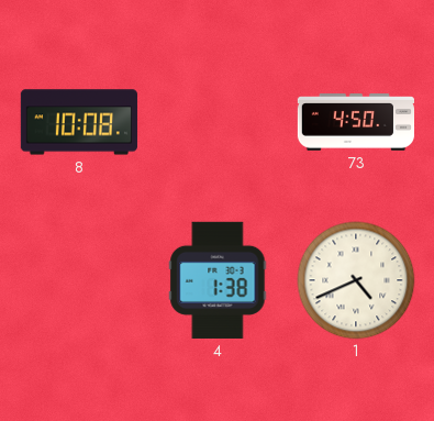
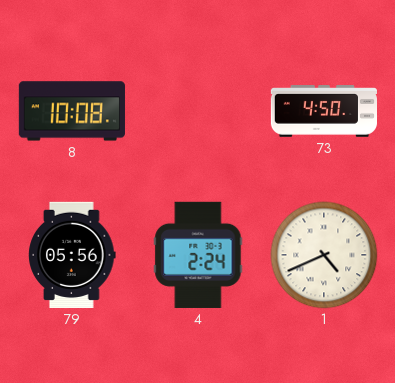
79: none -> 05:56 (72, 255)
4: 1:38 -> 2:24 (198, 255)
